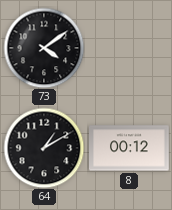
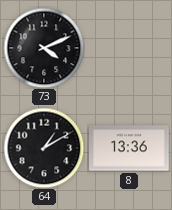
73: 4:09 -> 4:11 (44, 48)
8: 00:12 -> 13:36 (130, 148)
